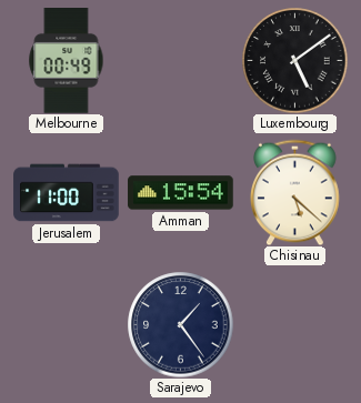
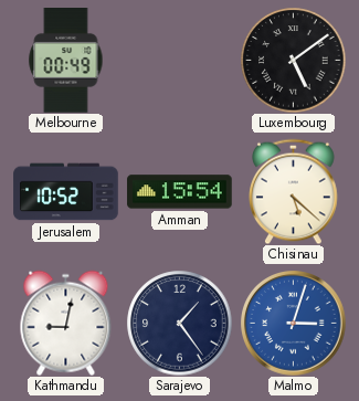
Jerusalem: 11:00 -> 10:52 (66, 192)
Kathmandu: none -> 9:02 (66, 323)
Malmo: none -> 3:03 (294, 324)
